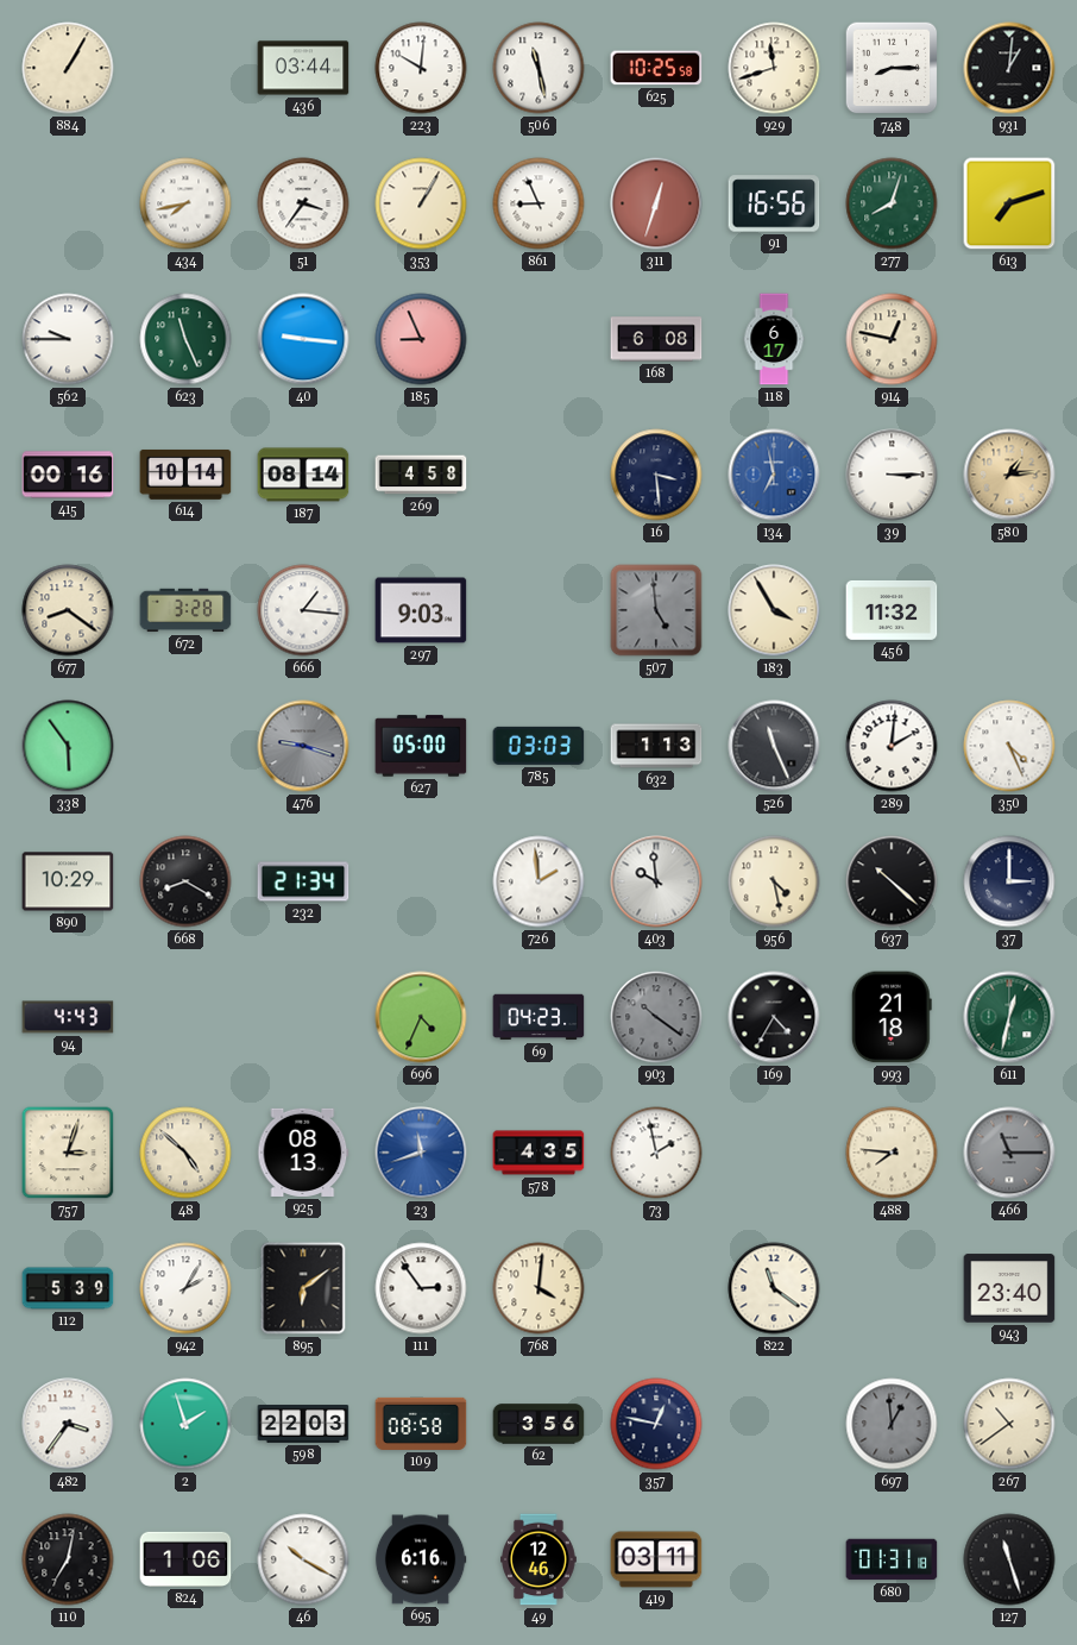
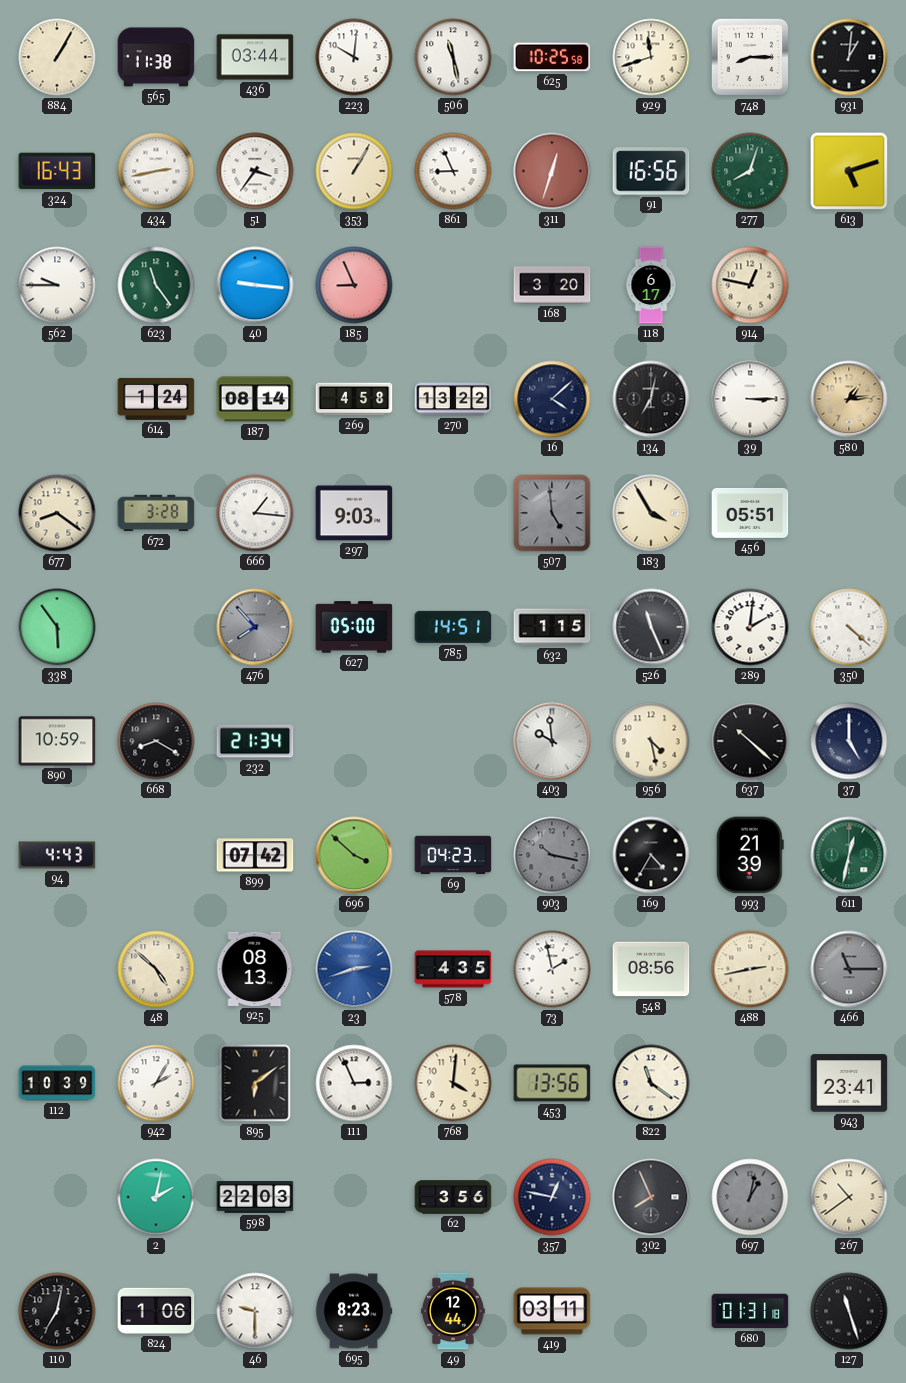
565: none -> 11:38 (156, 57)
324: none -> 16:43 (57, 171)
434: 7:43 -> 2:43 (156, 171)
613: 7:12 -> 5:12 (849, 171)
623: 11:26 -> 11:24 (156, 285)
168: 6:08 -> 3:20 (552, 285)
415: 00:16 -> none (68, 475)
614: 10:14 -> 1:24 (156, 399)
270: none -> 13:22 (453, 399)
16: 3:29 -> 4:08 (552, 399)
134: 6:58 -> 7:02 (651, 399)
134 dial: blue -> black (651, 399)
456: 11:32 -> 05:51 (750, 513)
476: 9:18 -> 7:53 (255, 627)
785: 03:03 -> 14:51 (453, 627)
632: 1:13 -> 1:15 (552, 627)
350: 4:26 -> 4:22 (849, 627)
890: 10:29 -> 10:59 (57, 741)
726: 1:59 -> none (538, 881)
37: 3:00 -> 5:00 (849, 741)
899: none -> 07:42 (255, 855)
696: 4:34 -> 3:52 (354, 855)
903: 10:21 -> 10:17 (552, 855)
993: 21:18 -> 21:39 (750, 855)
757: 3:03 -> none (68, 1153)
23: 11:42 -> 2:42 (354, 969)
548: none -> 08:56 (651, 969)
488: 7:46 -> 2:43 (750, 969)
112: 5:39 -> 10:39 (57, 1083)
111: 2:54 -> 2:56 (354, 1083)
453: none -> 13:56 (552, 1083)
943: 23:40 -> 23:41 (849, 1083)
482: 3:36 -> none (68, 1424)
2: 1:57 -> 2:02 (156, 1197)
109: 08:58 -> none (421, 1424)
302: none -> 7:56 (651, 1197)
697: 12:59 -> 1:02 (750, 1197)
46: 10:20 -> 9:30 (255, 1311)
695: 6:16 -> 8:23 (354, 1311)
49: 12:46 -> 12:44 (454, 1311)
